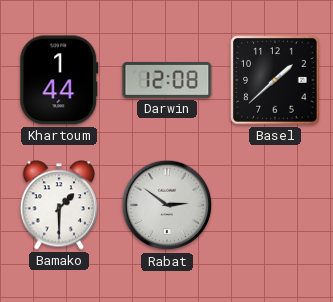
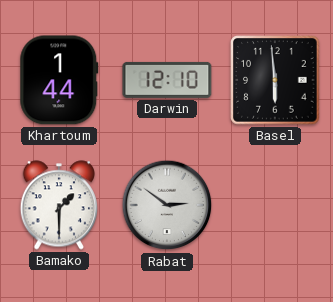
Darwin: 12:08 -> 12:10 (167, 80)
Basel: 1:38 -> 5:59 (275, 80)
